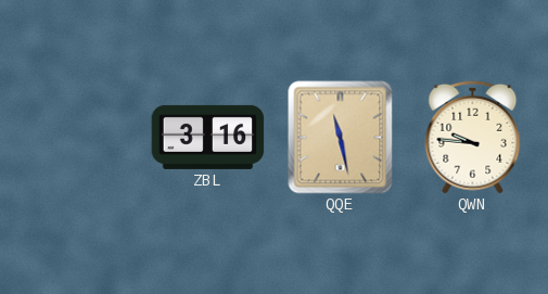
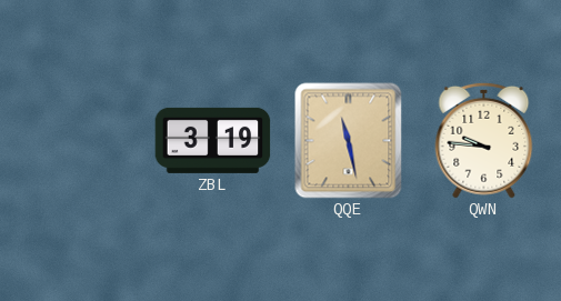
ZBL: 3:16 -> 3:19 (213, 140)
